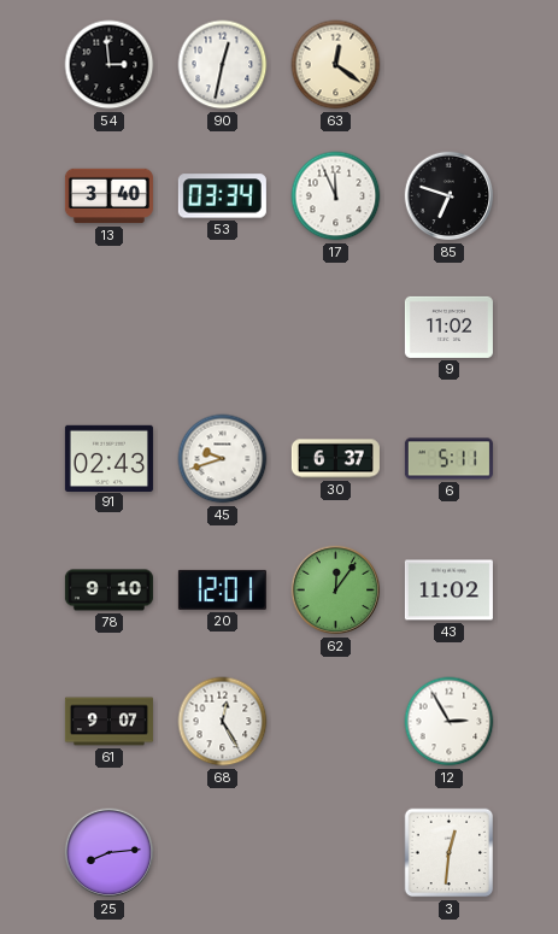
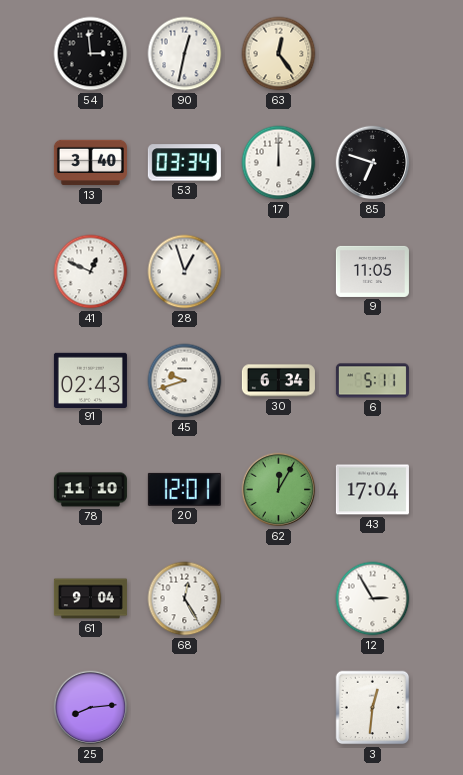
63: 12:21 -> 12:24 (279, 54)
17: 11:56 -> 12:00 (279, 163)
41: none -> 12:49 (91, 272)
28: none -> 12:57 (185, 272)
9: 11:02 -> 11:05 (372, 271)
30: 6:37 -> 6:34 (278, 381)
78: 9:10 -> 11:10 (90, 490)
62: 12:06 -> 12:05 (279, 490)
43: 11:02 -> 17:04 (372, 490)
61: 9:07 -> 9:04 (90, 599)
